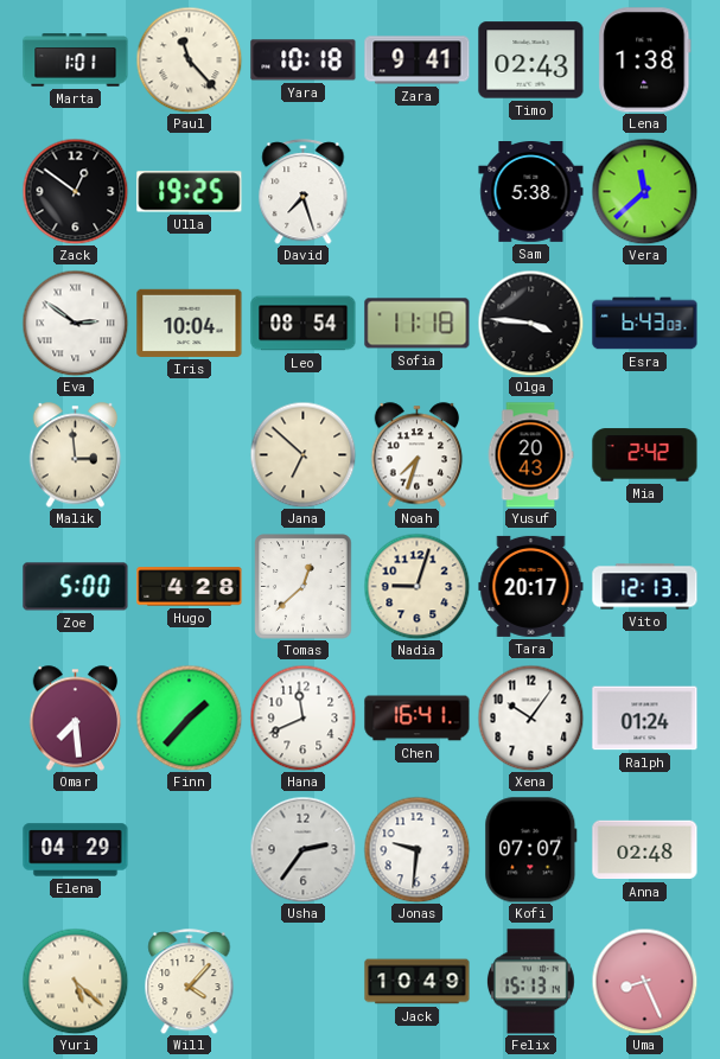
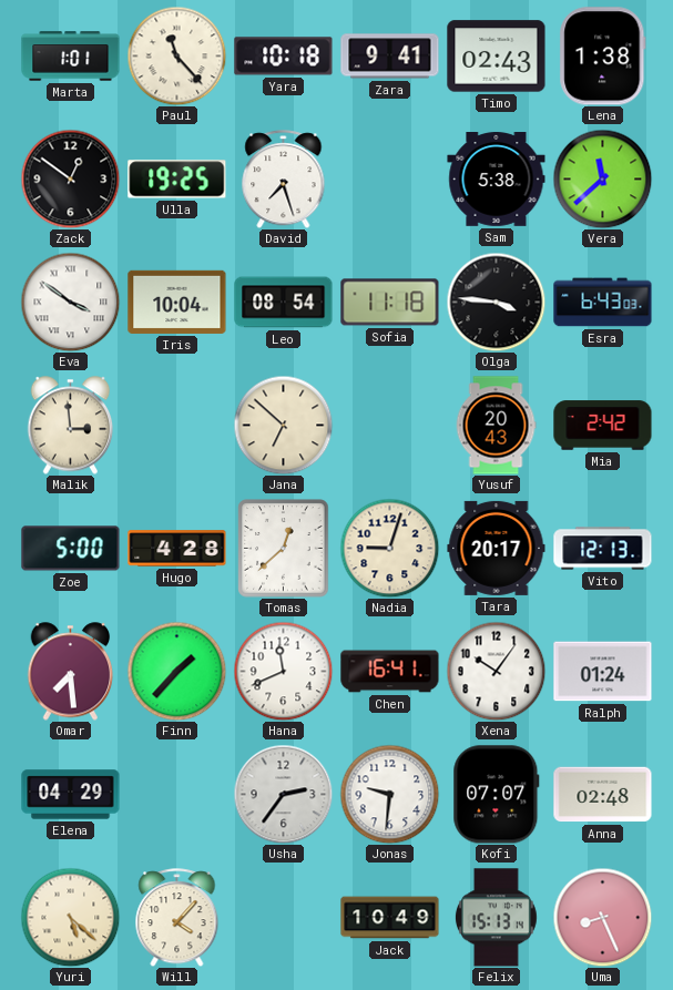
Eva: 2:51 -> 3:51 (70, 302)
Noah: 7:33 -> none (418, 455)
